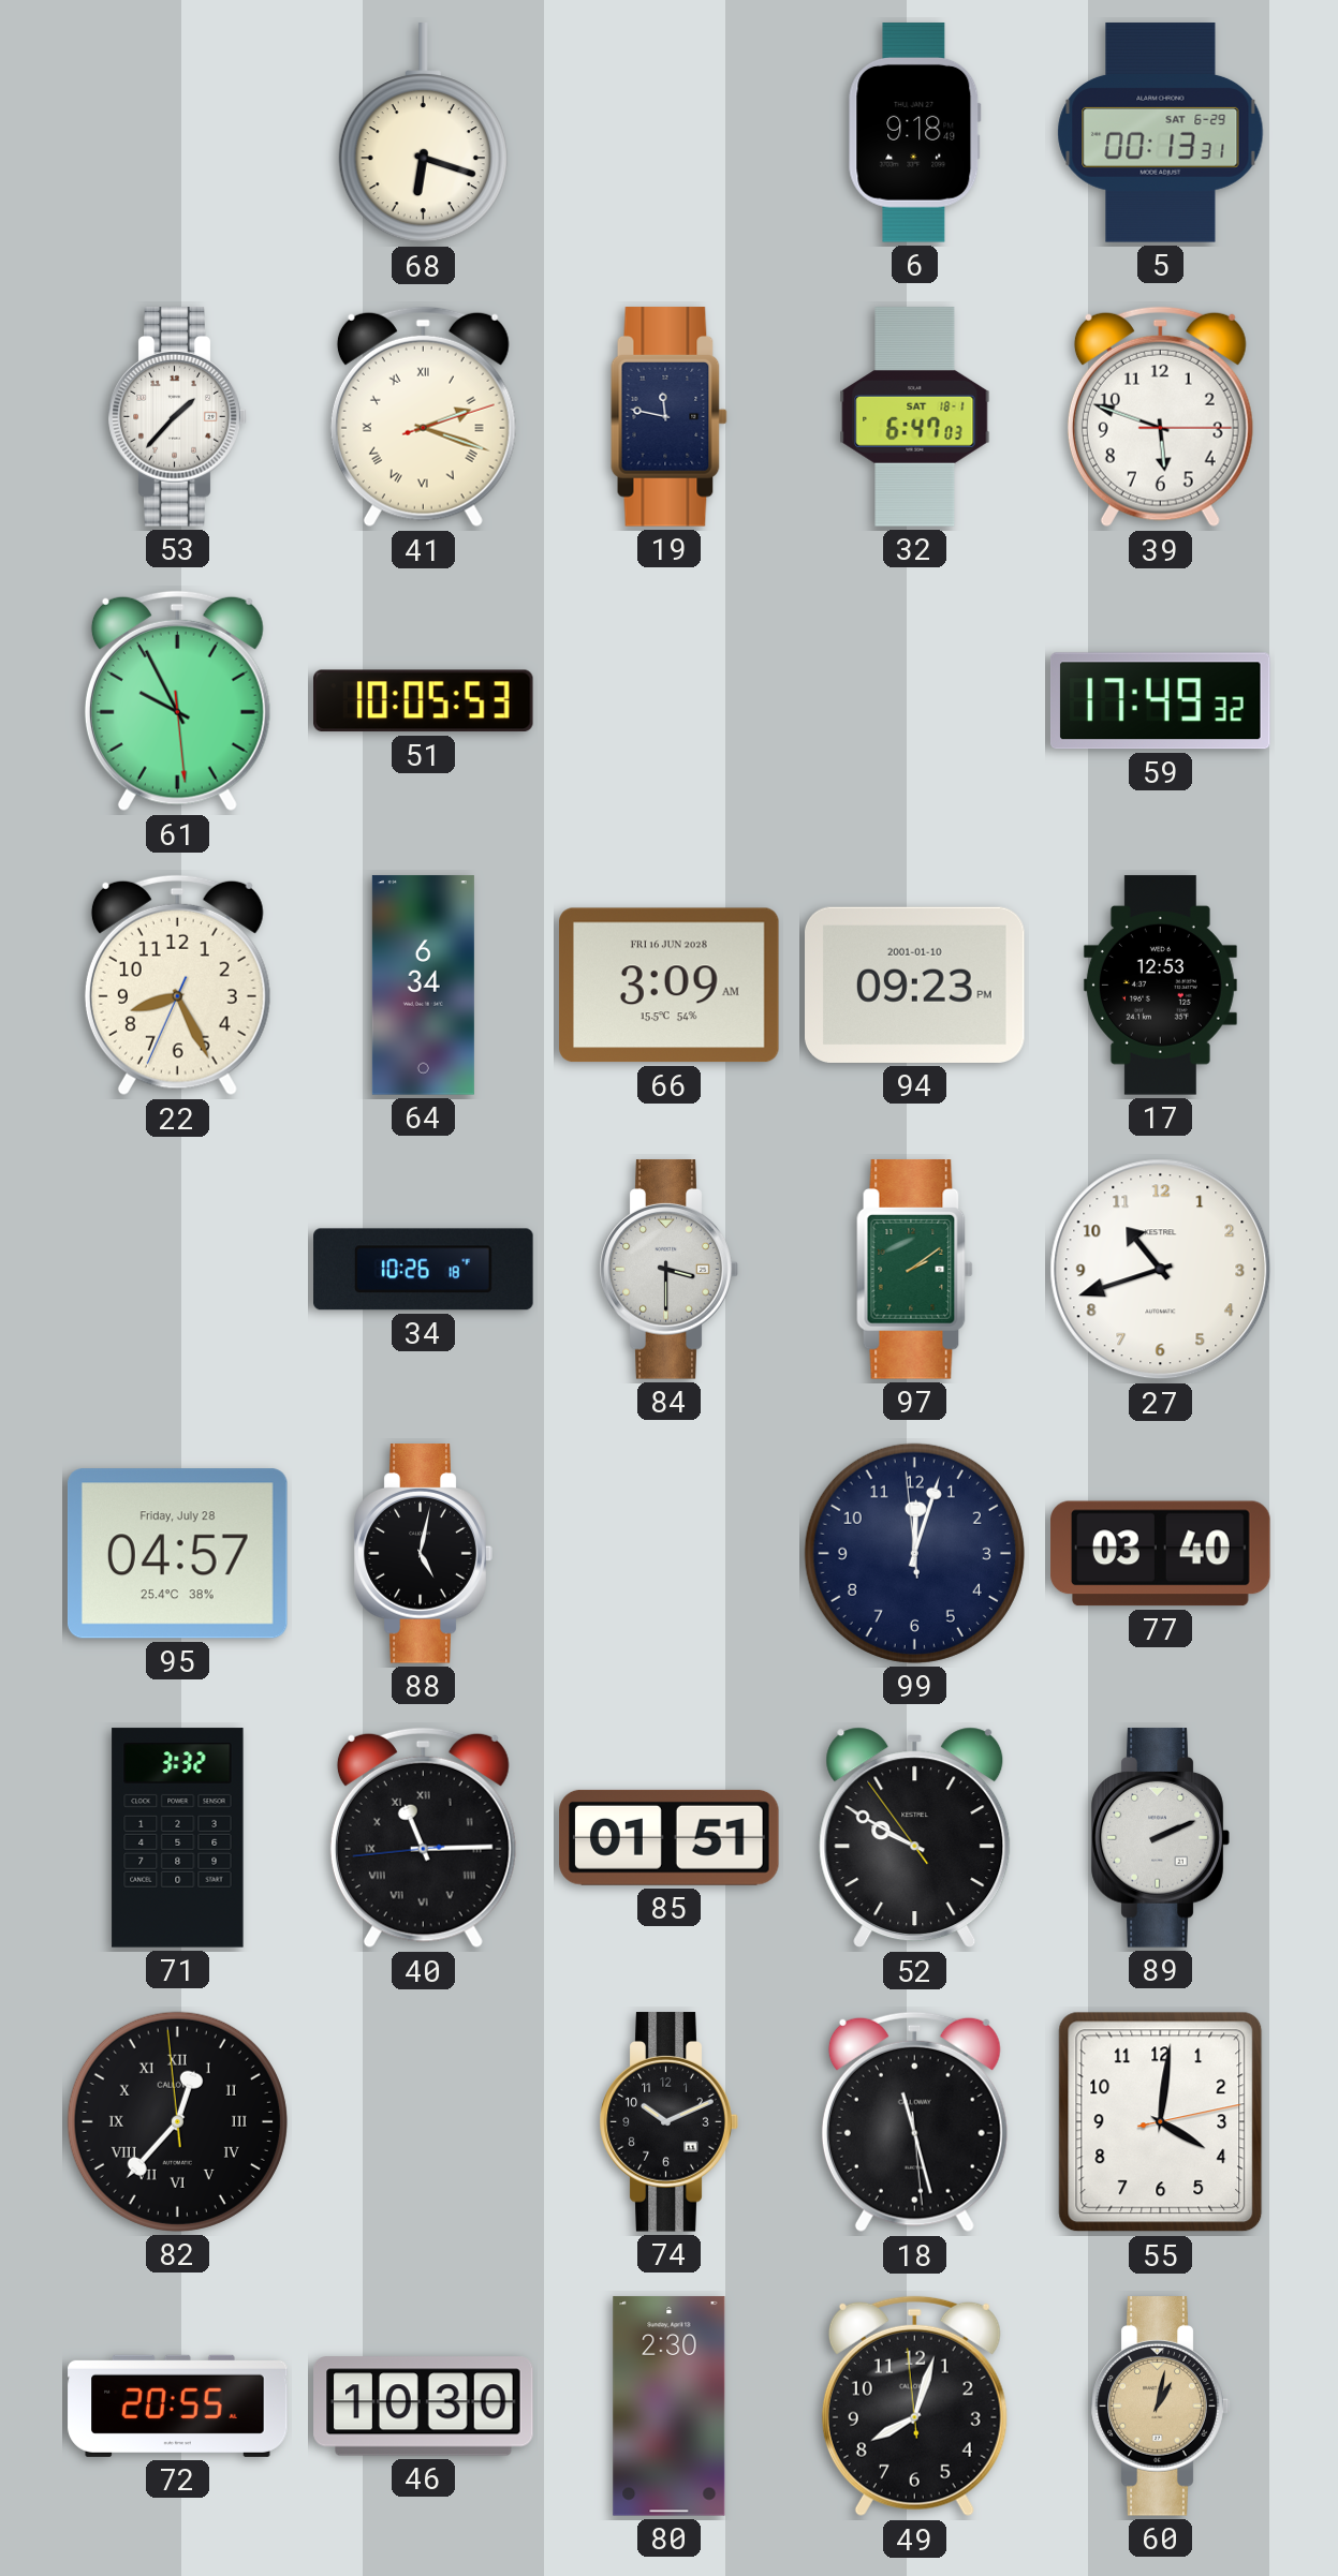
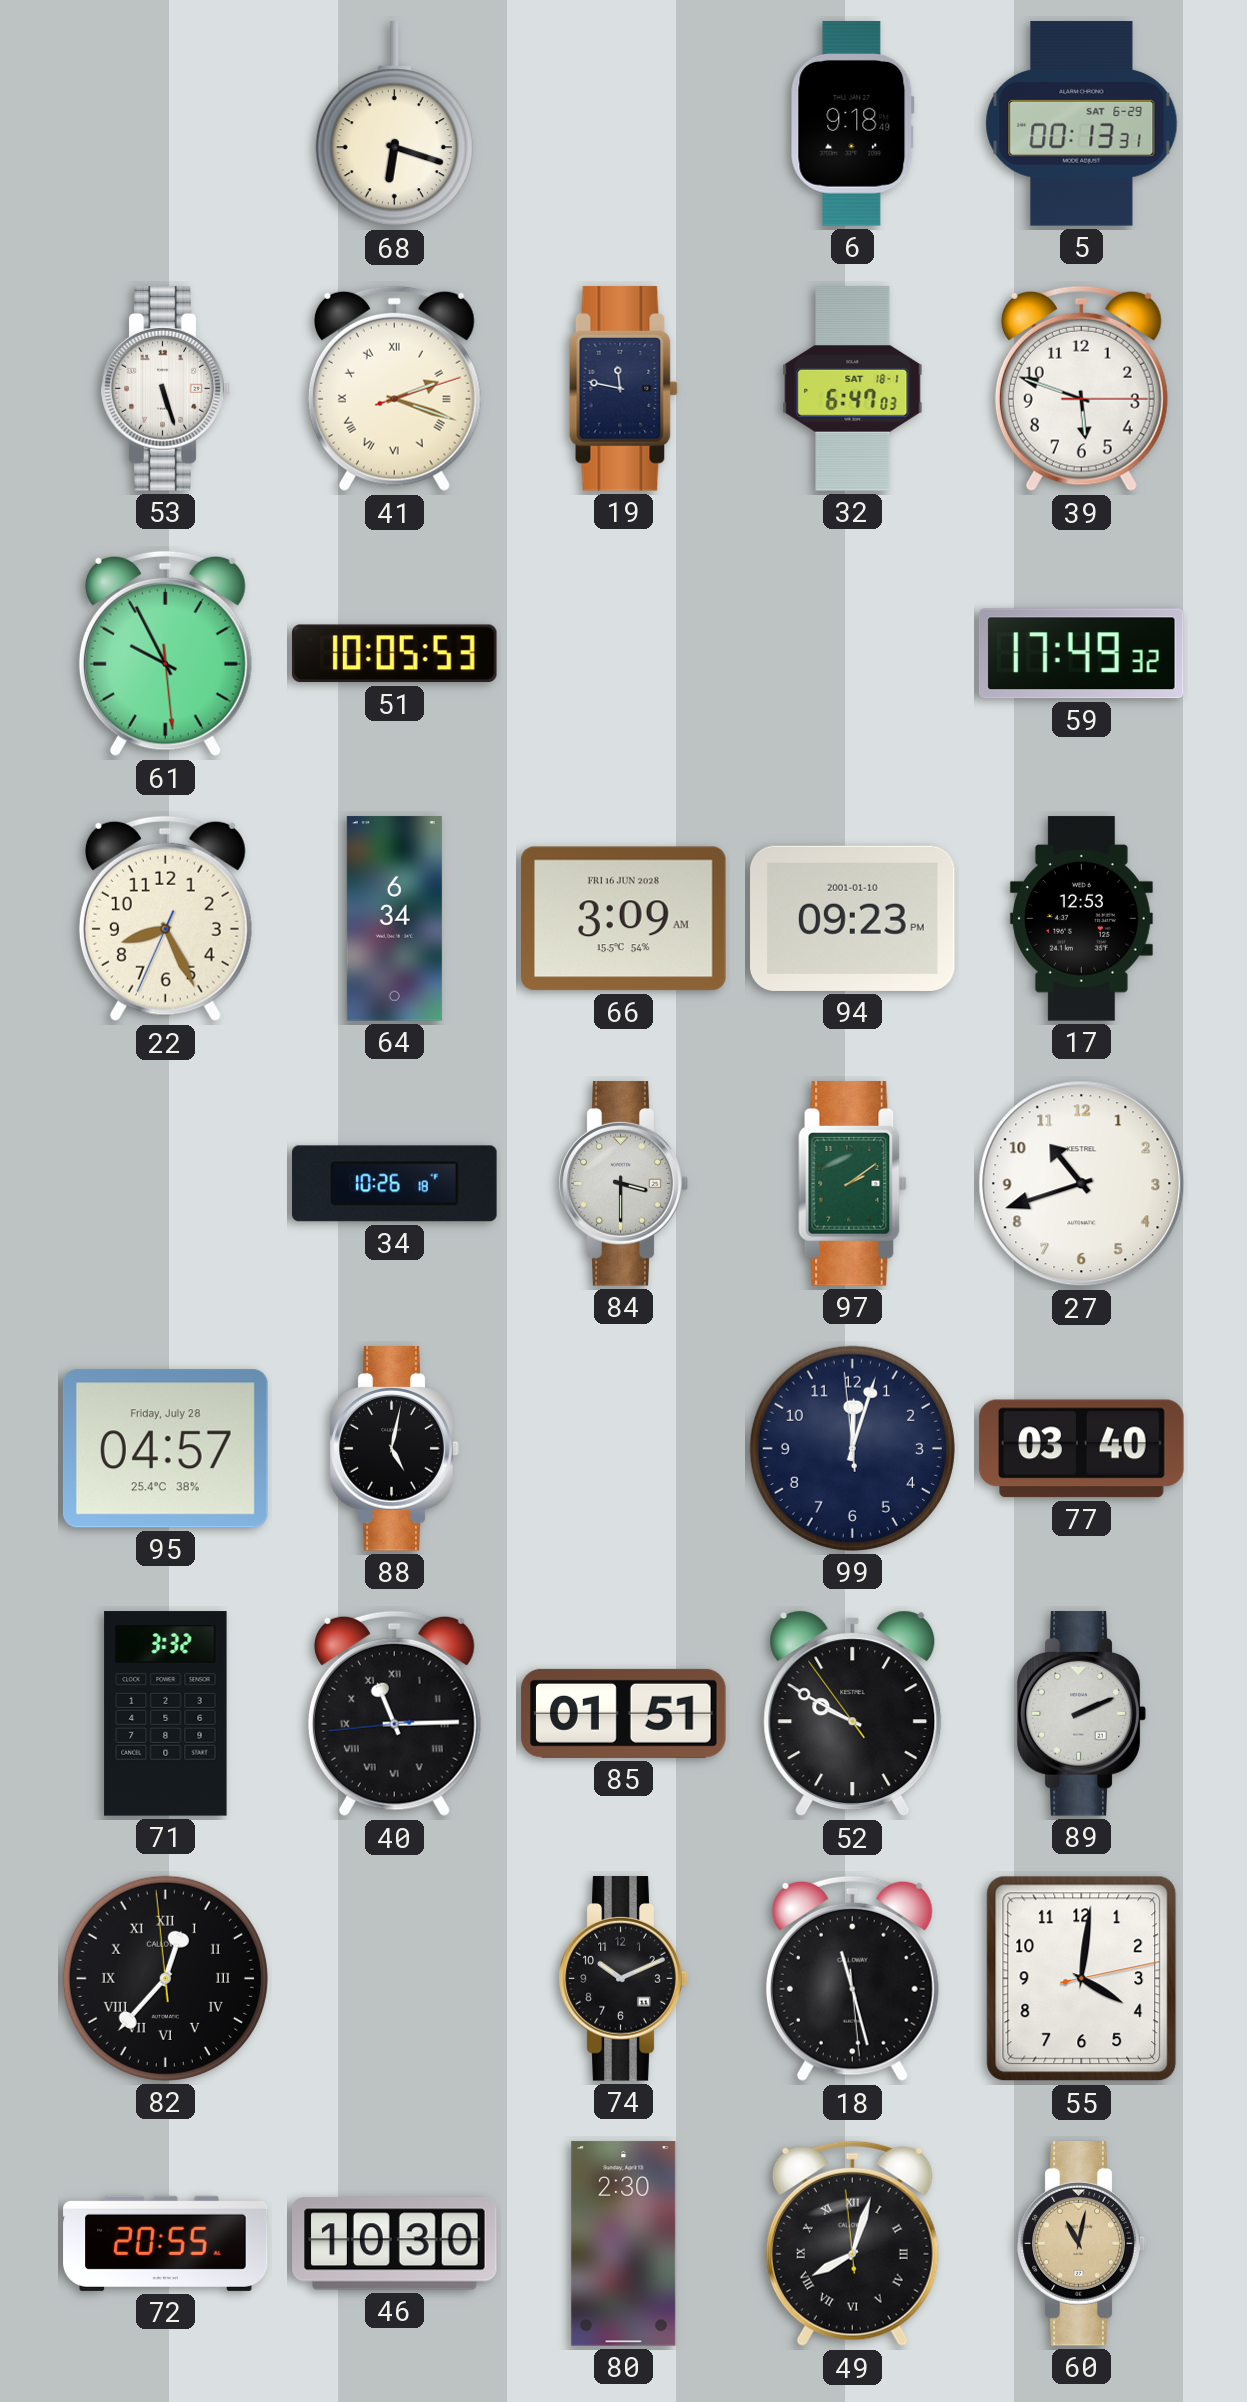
53: 1:37 -> 5:27 (165, 389)
49 numerals: Arabic -> Roman (852, 2244)
60: 1:02 -> 11:02 (1081, 2244)
